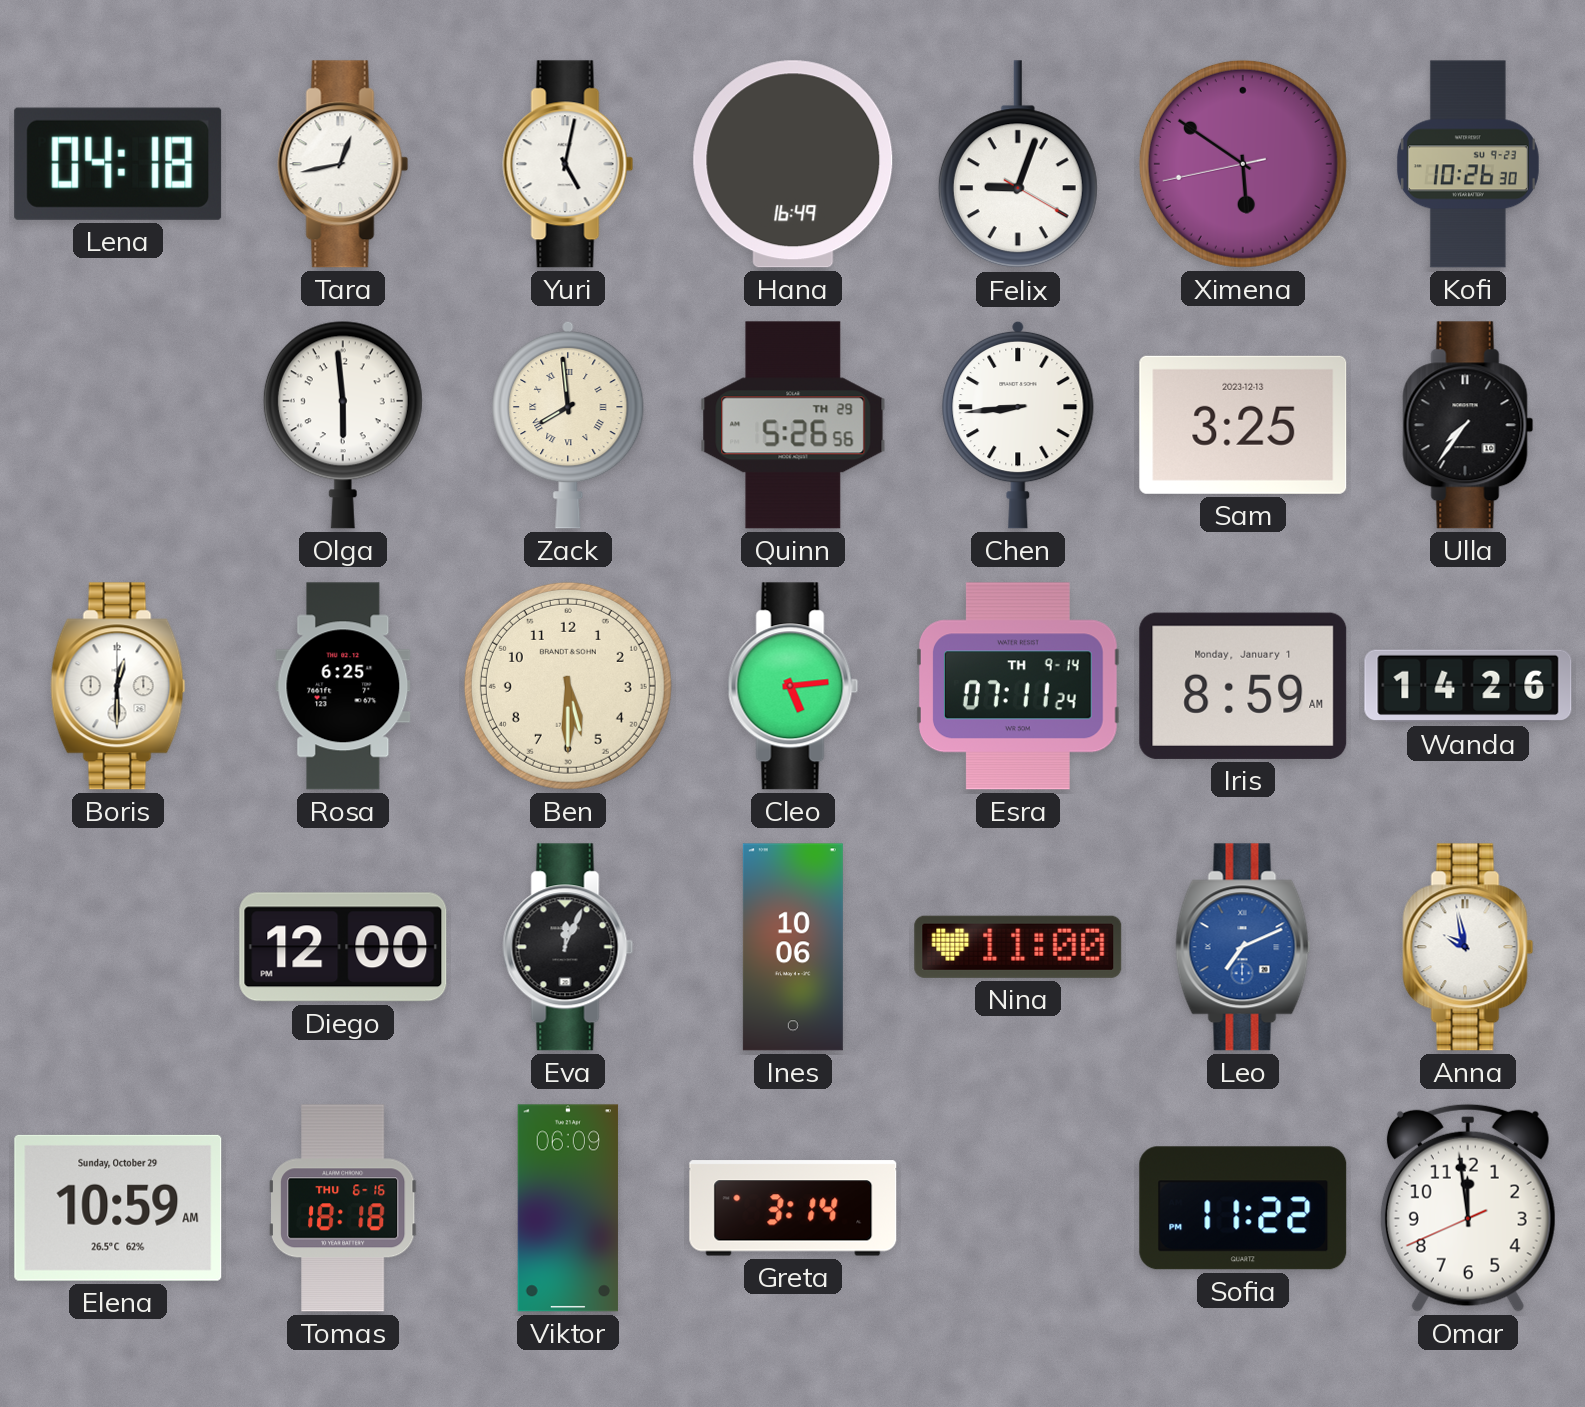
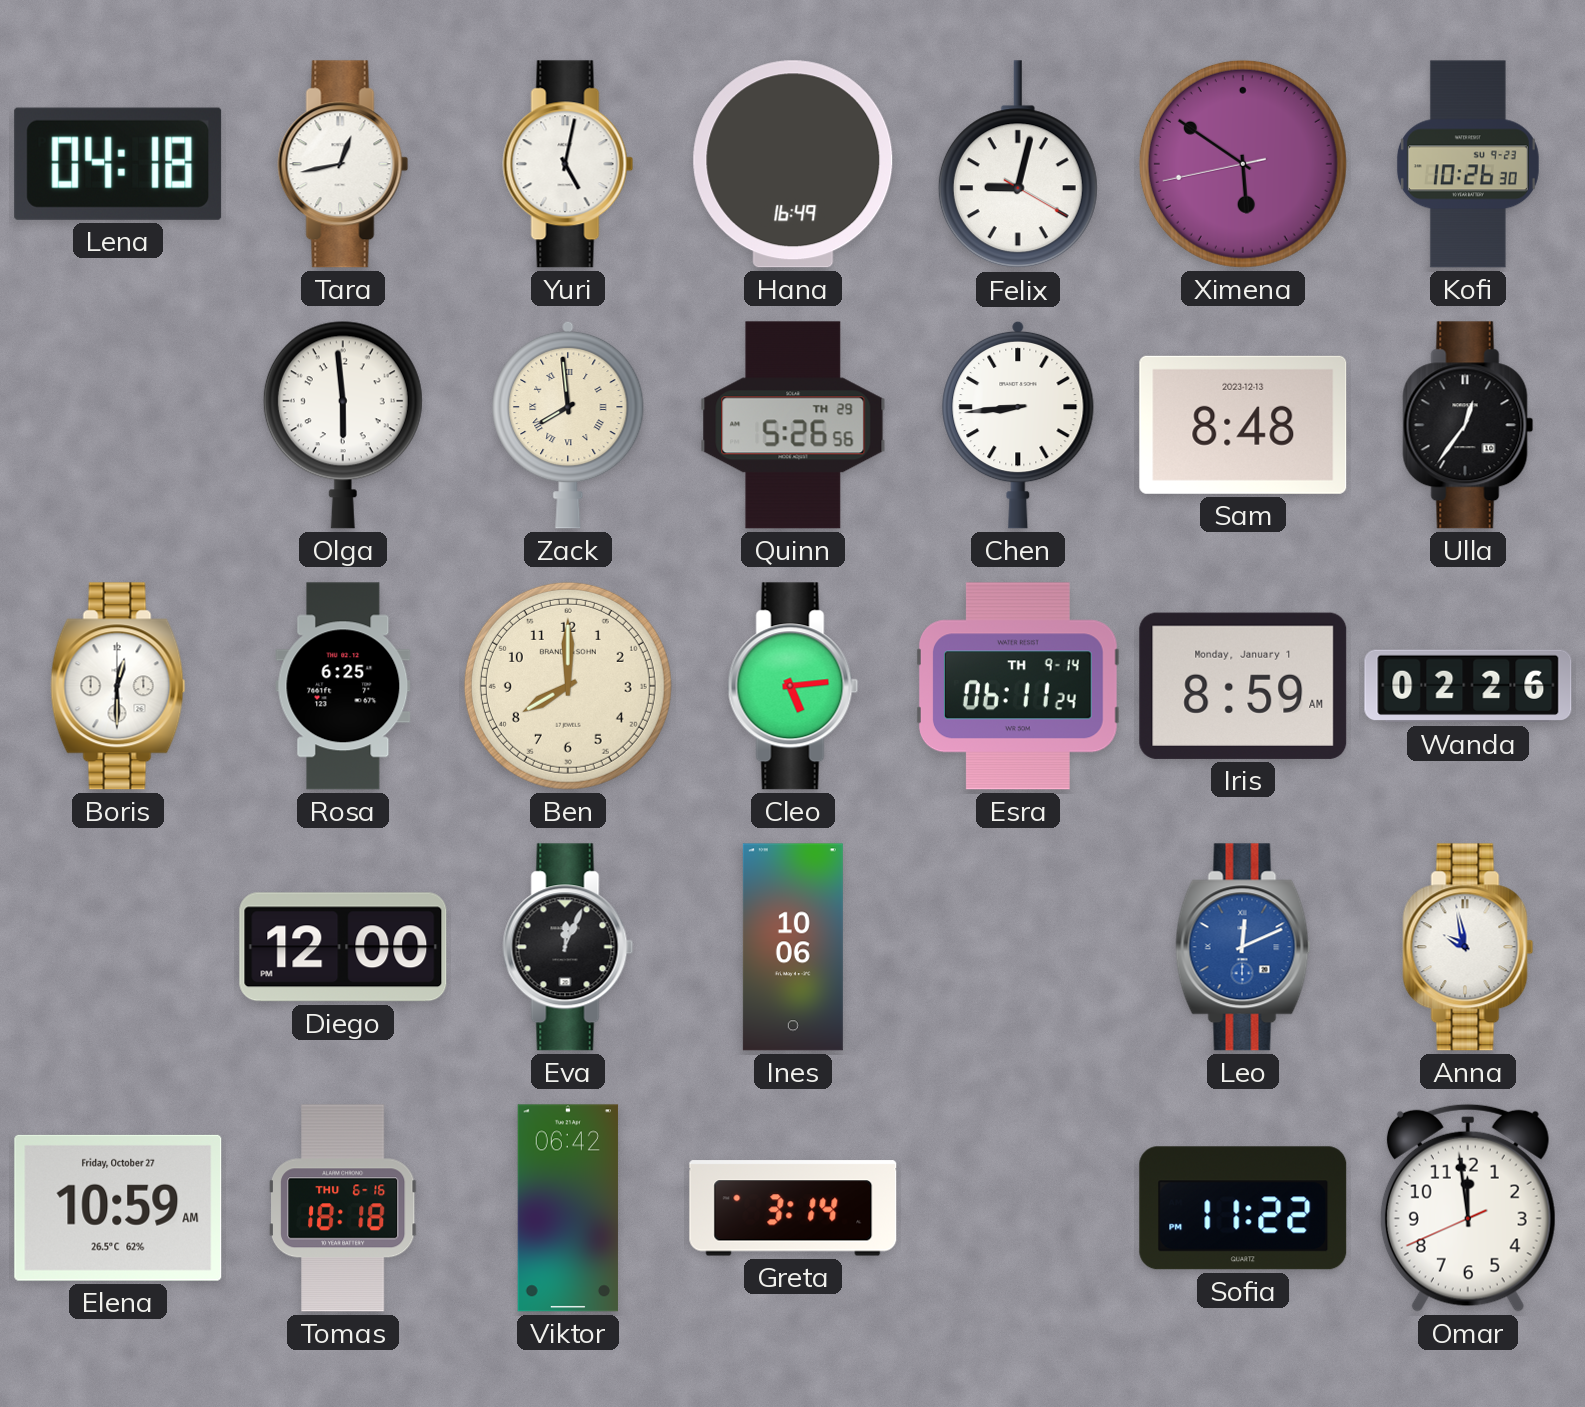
Felix: 9:03 -> 9:02 (1018, 165)
Sam: 3:25 -> 8:48 (1243, 425)
Ulla: 7:36 -> 12:36 (1468, 425)
Ben: 5:30 -> 8:00 (568, 686)
Esra: 07:11 -> 06:11 (1018, 686)
Wanda: 14:26 -> 02:26 (1468, 686)
Nina: 11:00 -> none (1018, 947)
Leo: 7:11 -> 12:11 (1243, 947)
Elena date: Sunday, October 29 -> Friday, October 27 (118, 1208)
Viktor: 06:09 -> 06:42 (568, 1208)
